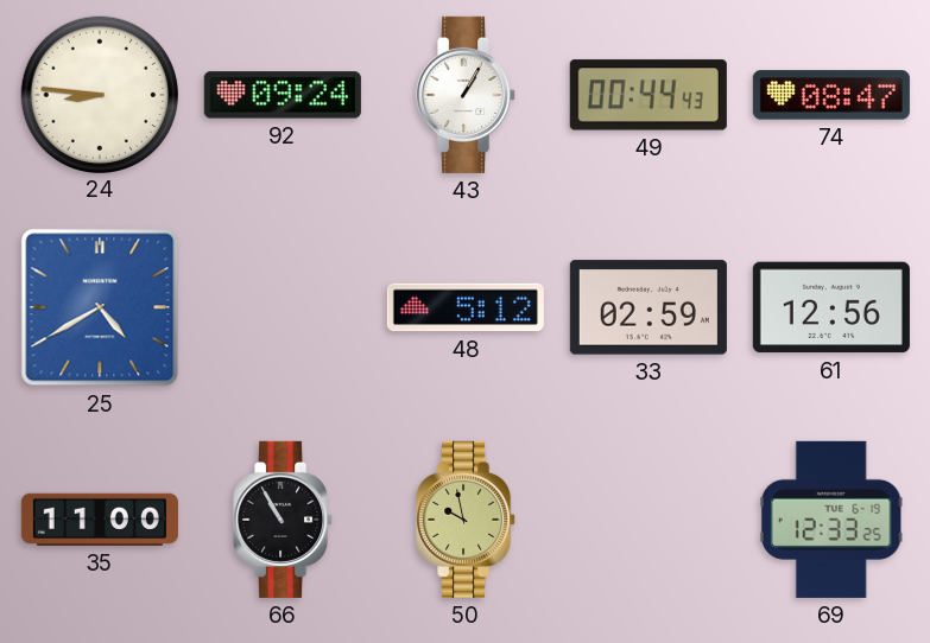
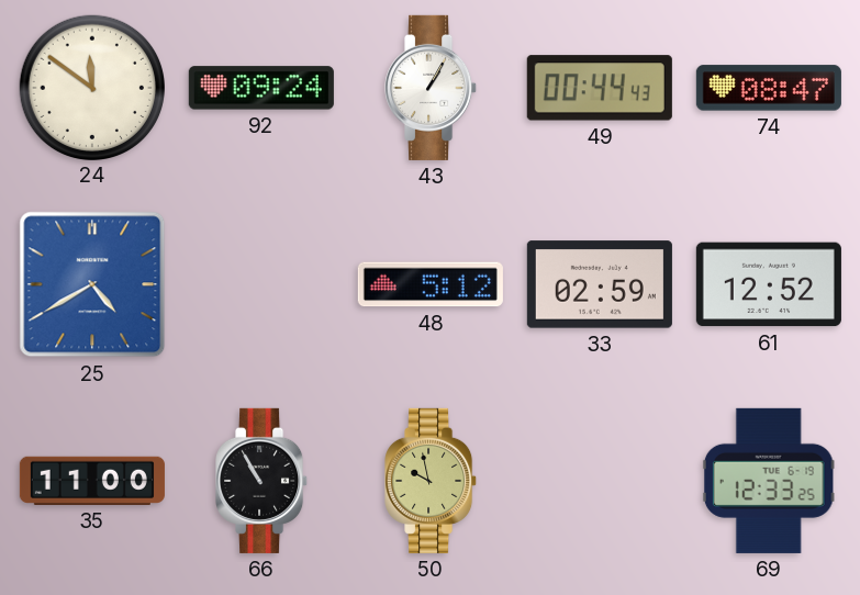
24: 8:46 -> 11:51 (91, 87)
61: 12:56 -> 12:52 (769, 284)
